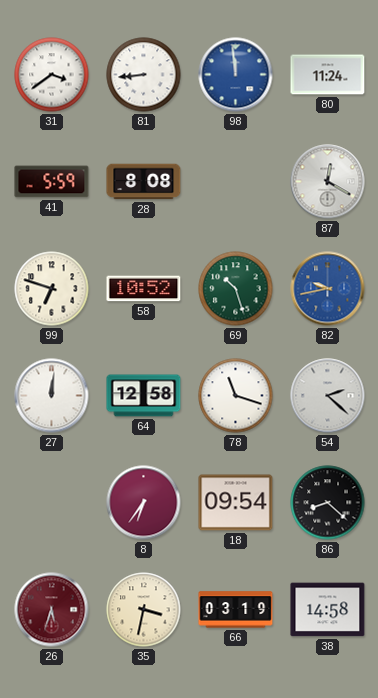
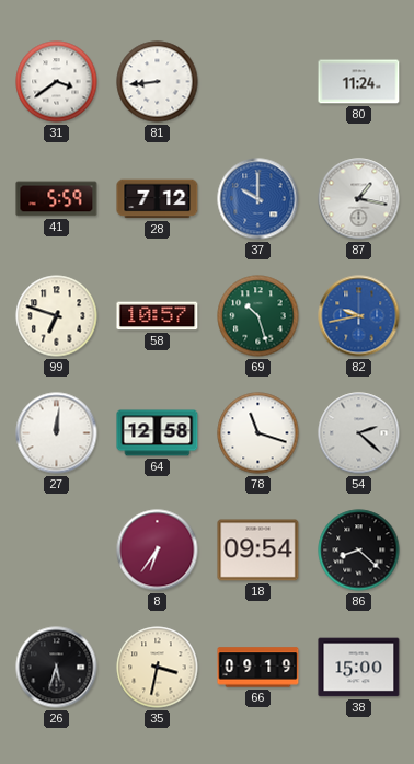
98: 11:59 -> none (236, 75)
28: 8:08 -> 7:12 (158, 199)
37: none -> 10:00 (258, 199)
87: 12:20 -> 1:17 (359, 199)
58: 10:52 -> 10:57 (158, 316)
26 dial: burgundy -> black (57, 668)
66: 03:19 -> 09:19 (258, 668)
38: 14:58 -> 15:00 (359, 668)
